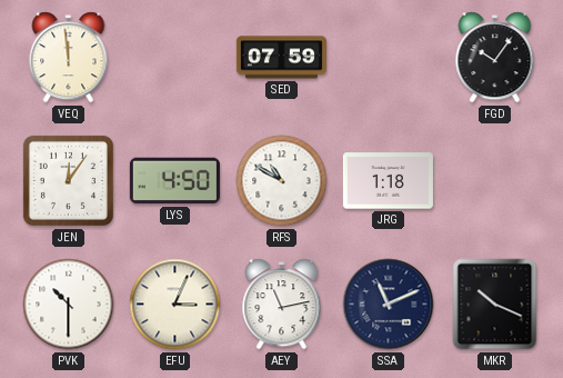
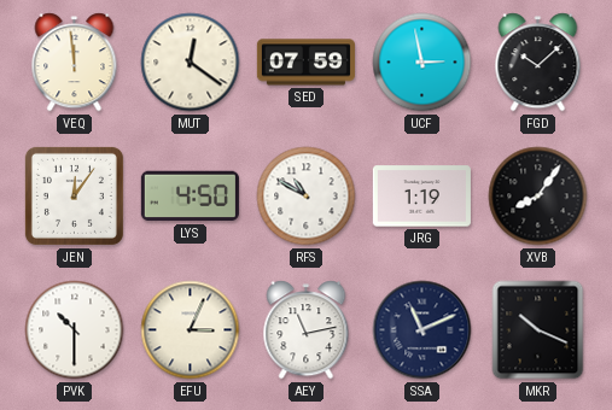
MUT: none -> 12:21 (191, 63)
UCF: none -> 2:58 (422, 63)
FGD: 10:06 -> 10:08 (538, 63)
JRG: 1:18 -> 1:19 (421, 197)
XVB: none -> 8:06 (538, 197)
